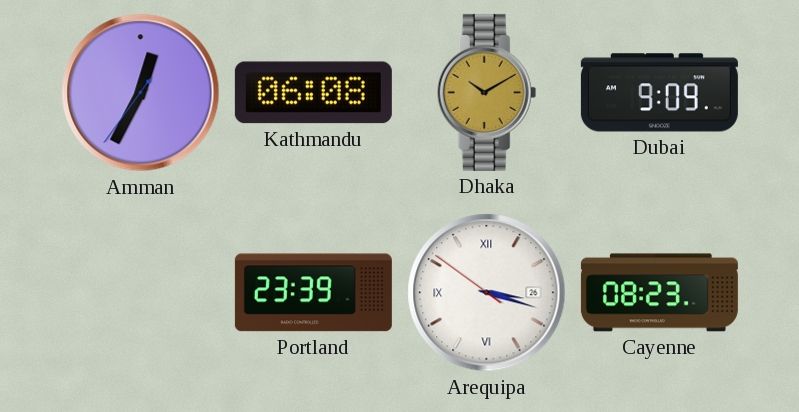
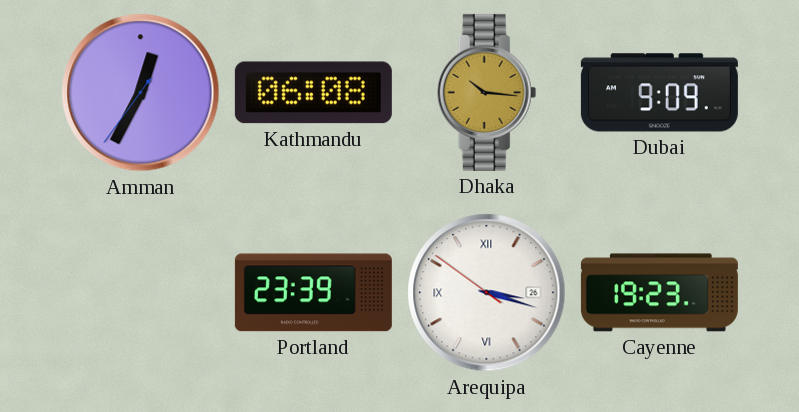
Dhaka: 10:10 -> 10:16 (487, 92)
Cayenne: 08:23 -> 19:23 (659, 293)
